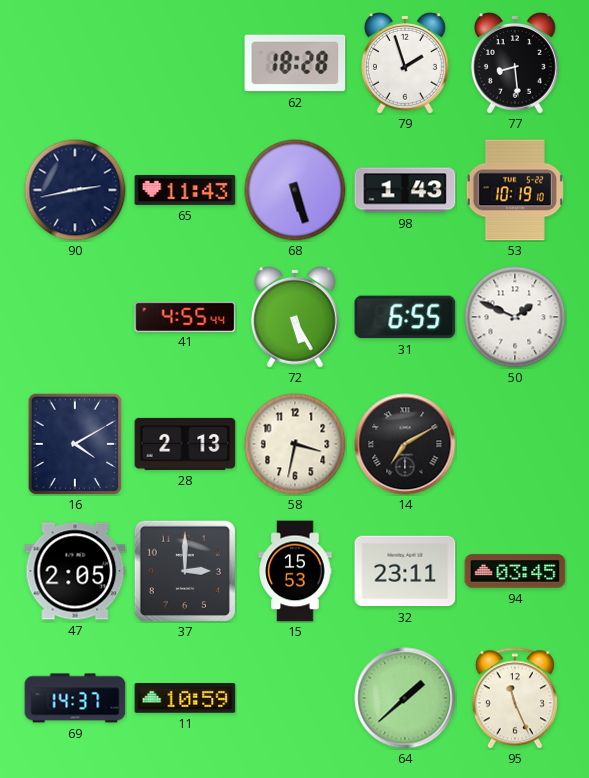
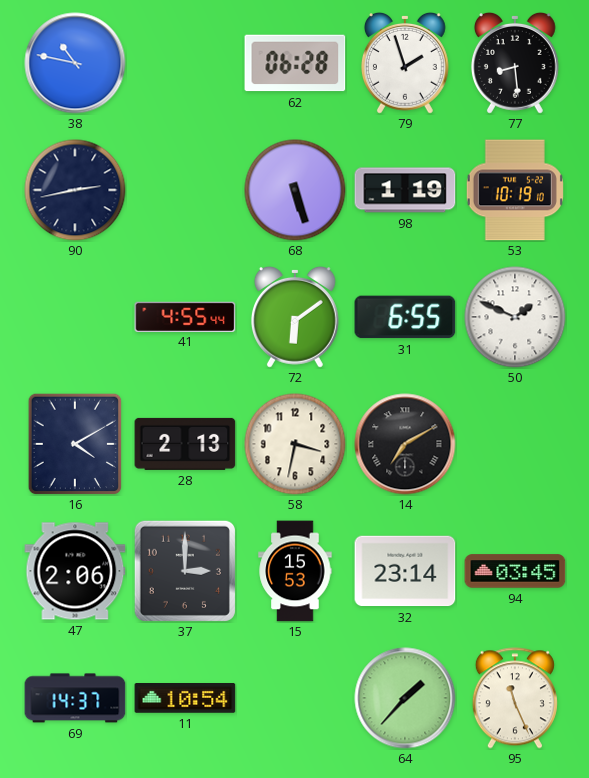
38: none -> 10:47 (75, 63)
62: 18:28 -> 06:28 (295, 63)
65: 11:43 -> none (185, 190)
98: 1:43 -> 1:19 (405, 190)
72: 5:25 -> 6:09 (295, 317)
47: 2:05 -> 2:06 (75, 571)
32: 23:11 -> 23:14 (405, 571)
11: 10:59 -> 10:54 (185, 698)
64: 1:38 -> 1:37 (405, 698)
